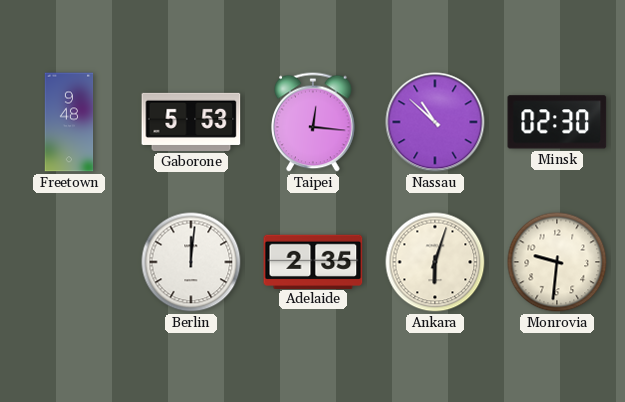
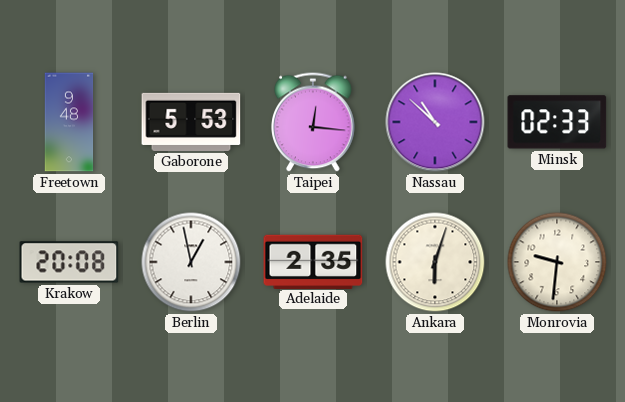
Minsk: 02:30 -> 02:33 (557, 122)
Krakow: none -> 20:08 (69, 262)
Berlin: 12:01 -> 12:58 (191, 262)
